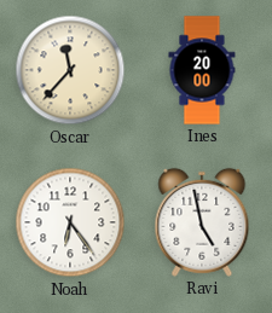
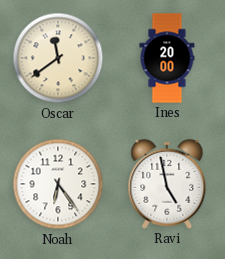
Oscar: 11:37 -> 11:39 (58, 58)
